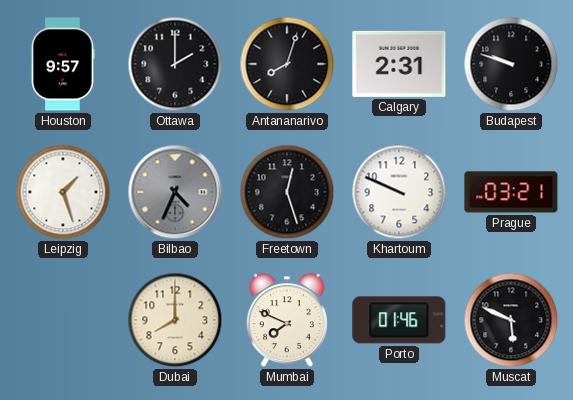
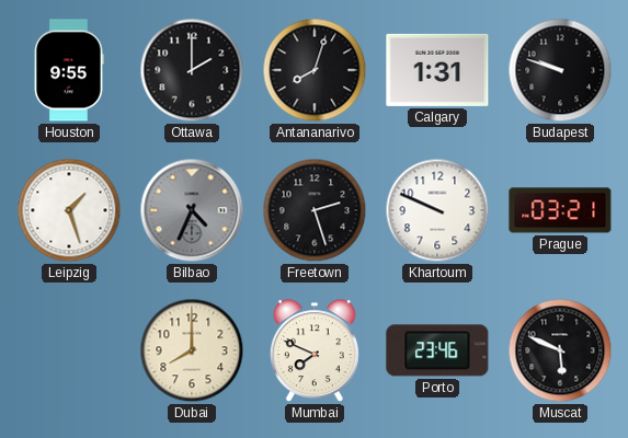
Houston: 9:57 -> 9:55 (69, 70)
Calgary: 2:31 -> 1:31 (437, 70)
Freetown: 12:27 -> 2:27 (315, 210)
Porto: 01:46 -> 23:46 (437, 350)
